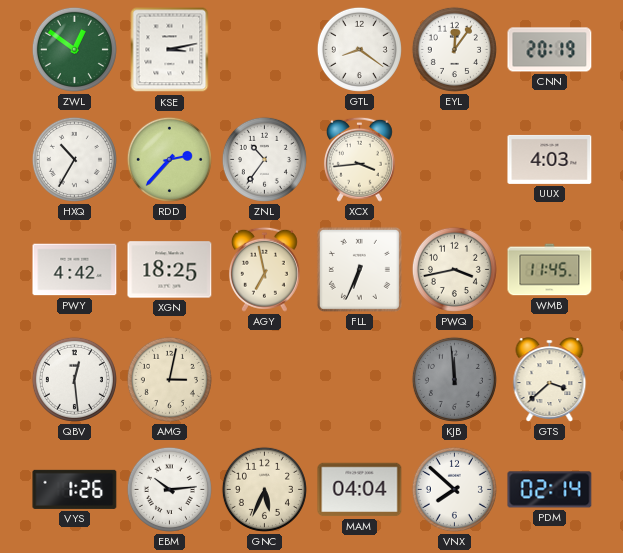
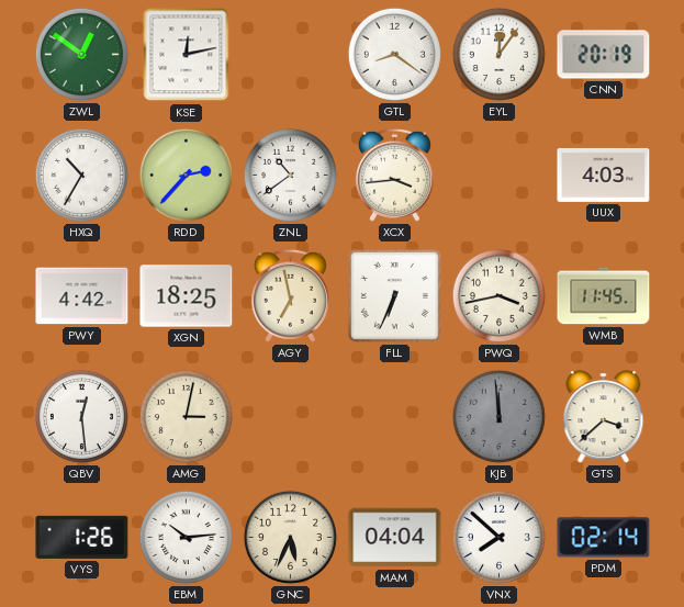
KSE: 3:13 -> 12:13 (187, 55)
ZNL: 10:36 -> 10:39 (290, 175)
